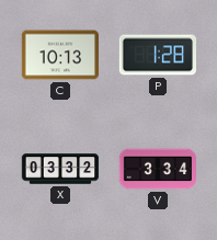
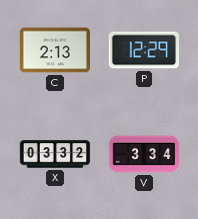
C: 10:13 -> 2:13 (54, 50)
P: 1:28 -> 12:29 (143, 50)
